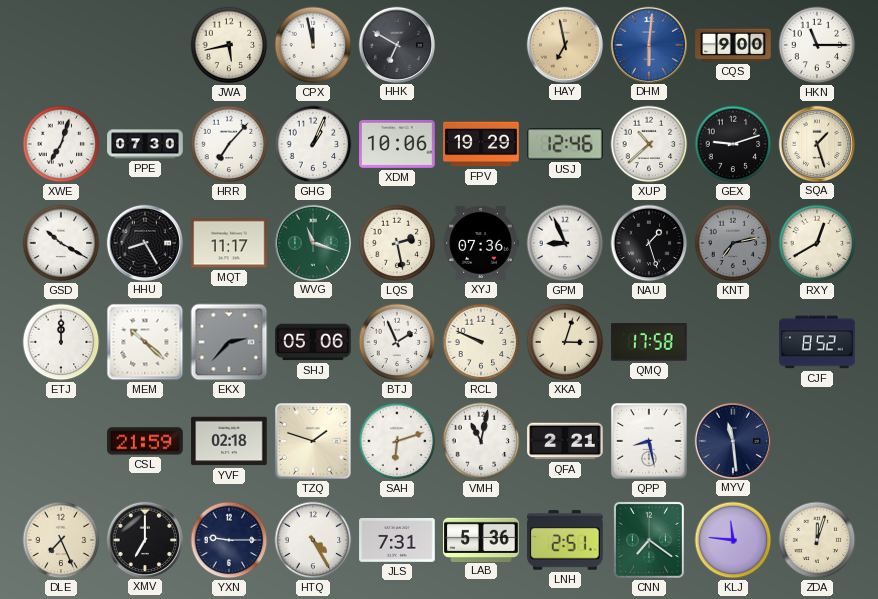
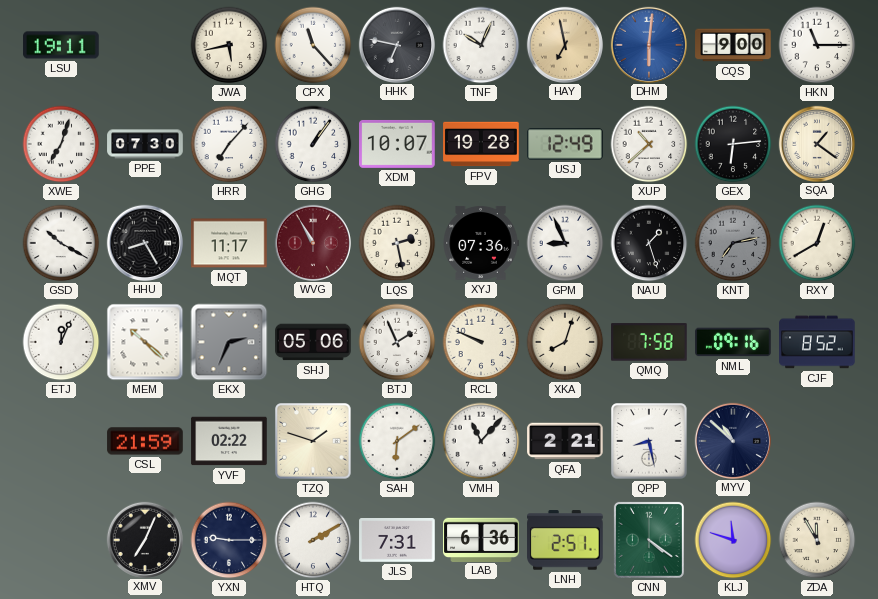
LSU: none -> 19:11 (61, 45)
CPX: 11:58 -> 11:23 (313, 45)
HHK: 6:50 -> 6:47 (396, 44)
TNF: none -> 10:04 (481, 45)
GHG: 1:04 -> 1:06 (313, 144)
XDM: 10:06 -> 10:07 (397, 144)
FPV: 19:29 -> 19:28 (481, 144)
USJ: 12:46 -> 12:49 (565, 144)
GEX: 9:12 -> 6:14 (733, 144)
SQA: 1:27 -> 1:21 (816, 143)
WVG: 11:18 -> 10:55 (312, 242)
WVG dial: green -> burgundy (312, 242)
ETJ: 12:00 -> 12:04 (61, 342)
EKX: 2:37 -> 2:34 (229, 342)
XKA: 3:03 -> 8:03 (565, 342)
QMQ: 17:58 -> 7:58 (649, 342)
NML: none -> 09:16 (733, 342)
YVF: 02:18 -> 02:22 (229, 441)
SAH: 6:12 -> 6:09 (397, 441)
VMH: 11:02 -> 11:07 (481, 441)
MYV: 11:29 -> 10:52 (732, 440)
DLE: 7:26 -> none (61, 540)
XMV: 7:00 -> 7:04 (144, 539)
HTQ: 4:25 -> 2:10 (313, 540)
LAB: 5:36 -> 6:36 (481, 539)
CNN: 7:21 -> 4:21 (649, 540)
KLJ: 11:46 -> 11:48 (733, 540)
ZDA: 12:03 -> 11:55 (817, 540)
